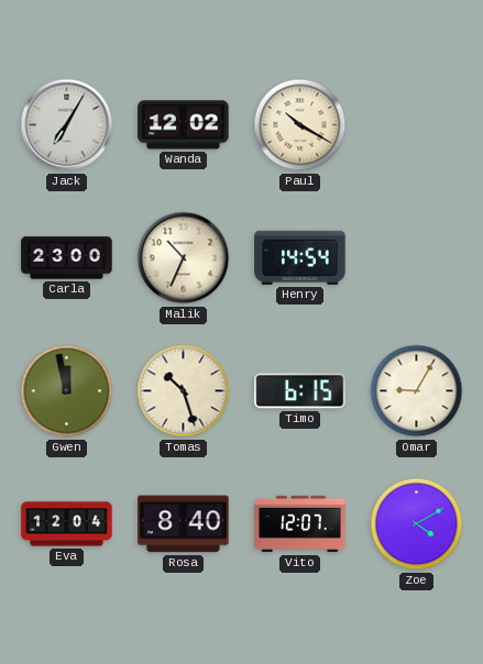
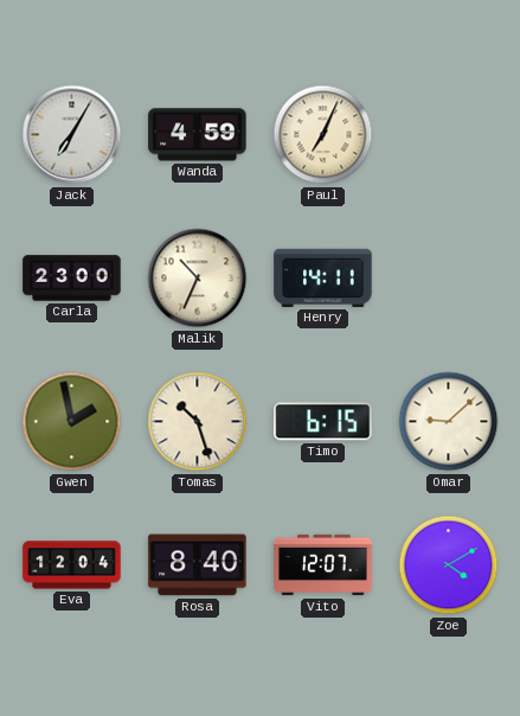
Wanda: 12:02 -> 4:59 (198, 135)
Paul: 10:20 -> 7:04 (323, 135)
Henry: 14:54 -> 14:11 (323, 277)
Gwen: 11:58 -> 1:58 (72, 422)
Omar: 9:05 -> 9:08 (449, 422)
